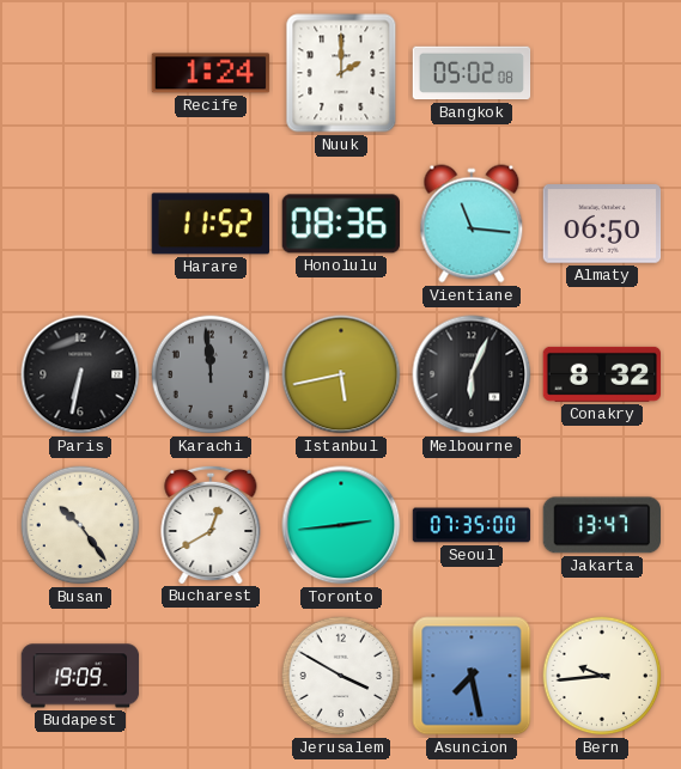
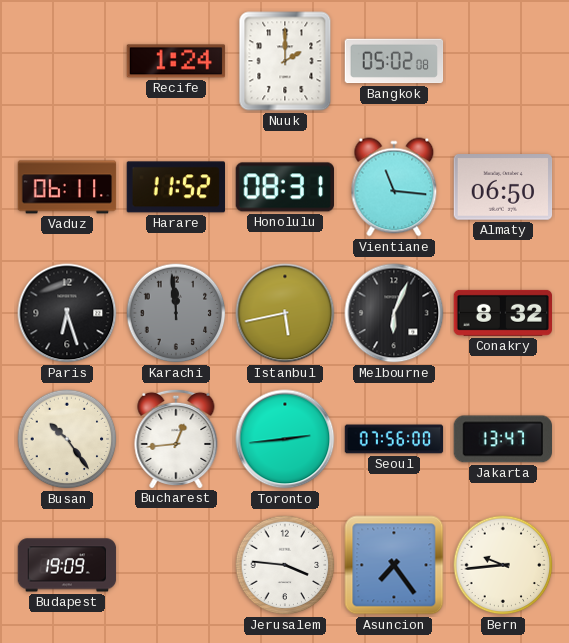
Vaduz: none -> 06:11 (67, 187)
Honolulu: 08:36 -> 08:31 (284, 187)
Paris: 6:32 -> 6:27 (67, 313)
Bucharest: 12:40 -> 12:44 (176, 438)
Seoul: 07:35 -> 07:56 (394, 439)
Jerusalem: 3:50 -> 3:46 (285, 565)
Asuncion: 7:28 -> 7:24 (394, 565)
